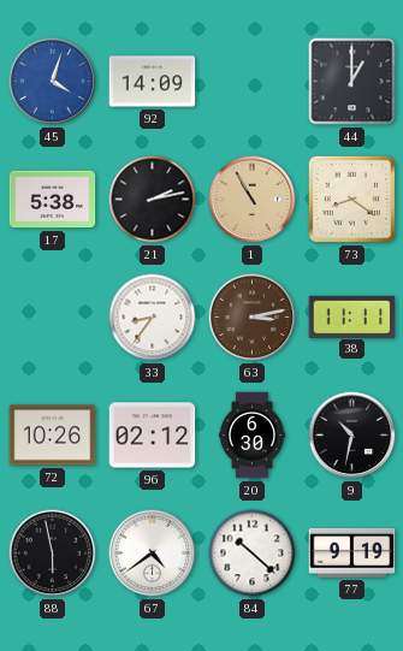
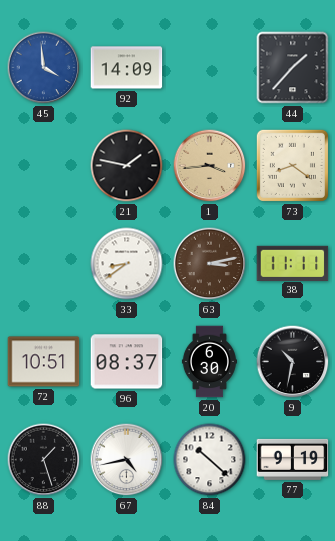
45: 4:03 -> 3:59 (44, 68)
44: 1:00 -> 1:37 (293, 68)
17: 5:38 -> none (53, 200)
21: 2:13 -> 1:47 (127, 166)
1: 10:55 -> 3:44 (210, 166)
33: 8:36 -> 8:39 (127, 264)
72: 10:26 -> 10:51 (44, 362)
96: 02:12 -> 08:37 (127, 362)
88: 5:58 -> 1:27 (44, 460)
67: 4:39 -> 4:43 (127, 460)
